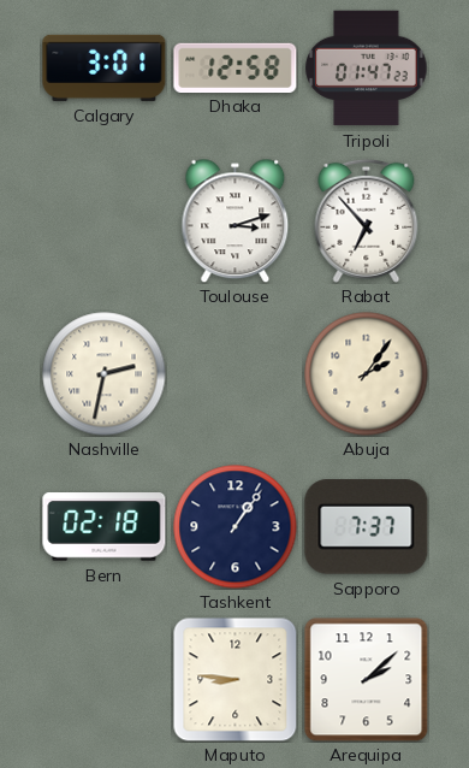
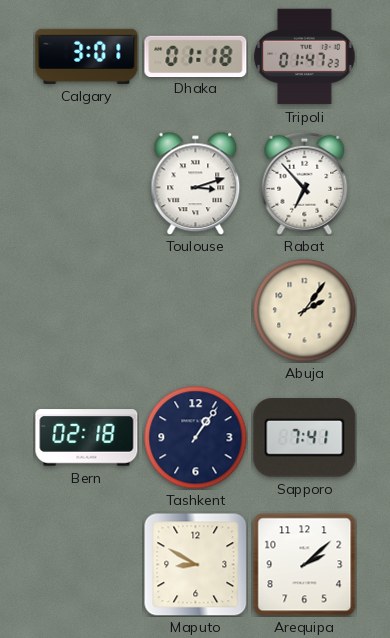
Dhaka: 12:58 -> 01:18 (196, 56)
Nashville: 2:32 -> none (105, 374)
Sapporo: 7:37 -> 7:41 (305, 438)
Maputo: 8:46 -> 8:50 (195, 564)
